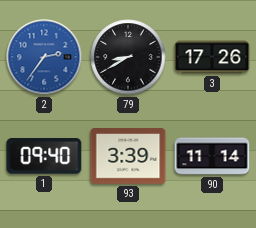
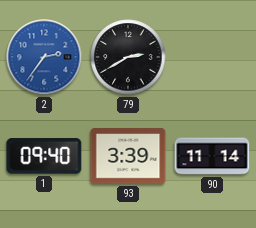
79: 8:40 -> 2:40 (128, 57)
3: 17:26 -> none (212, 57)
